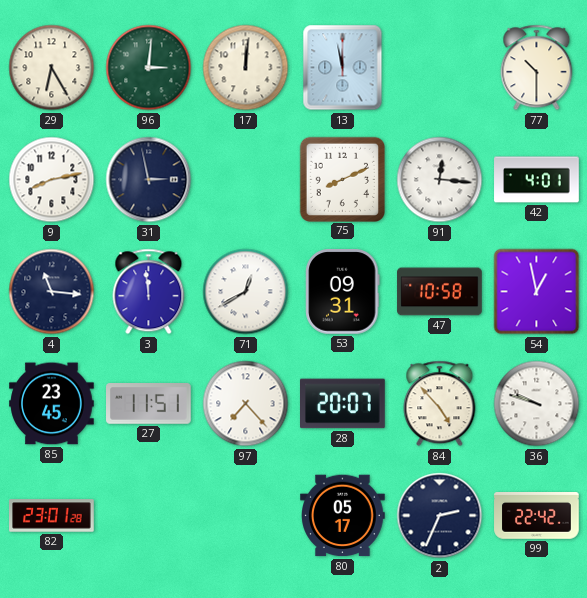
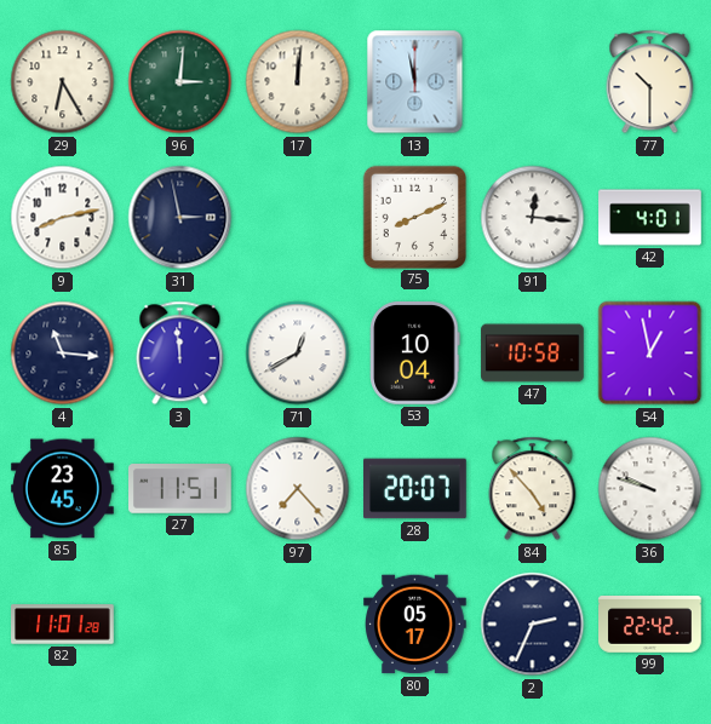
53: 09:31 -> 10:04 (415, 354)
82: 23:01 -> 11:01 (63, 625)
